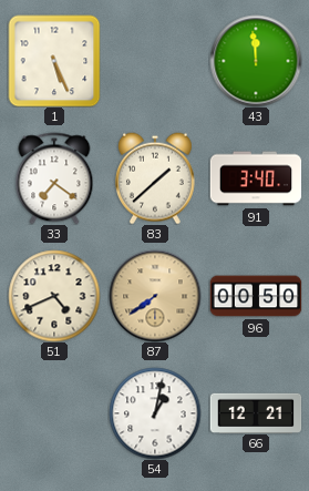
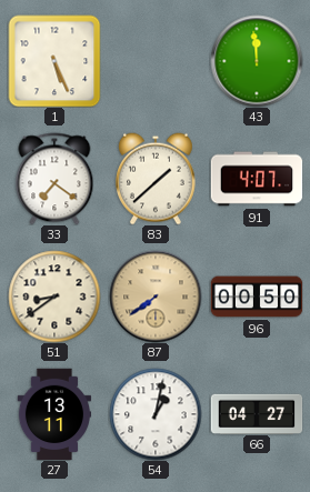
91: 3:40 -> 4:07 (257, 179)
51: 4:41 -> 8:39 (54, 297)
27: none -> 13:11 (53, 414)
66: 12:21 -> 04:27 (257, 413)
